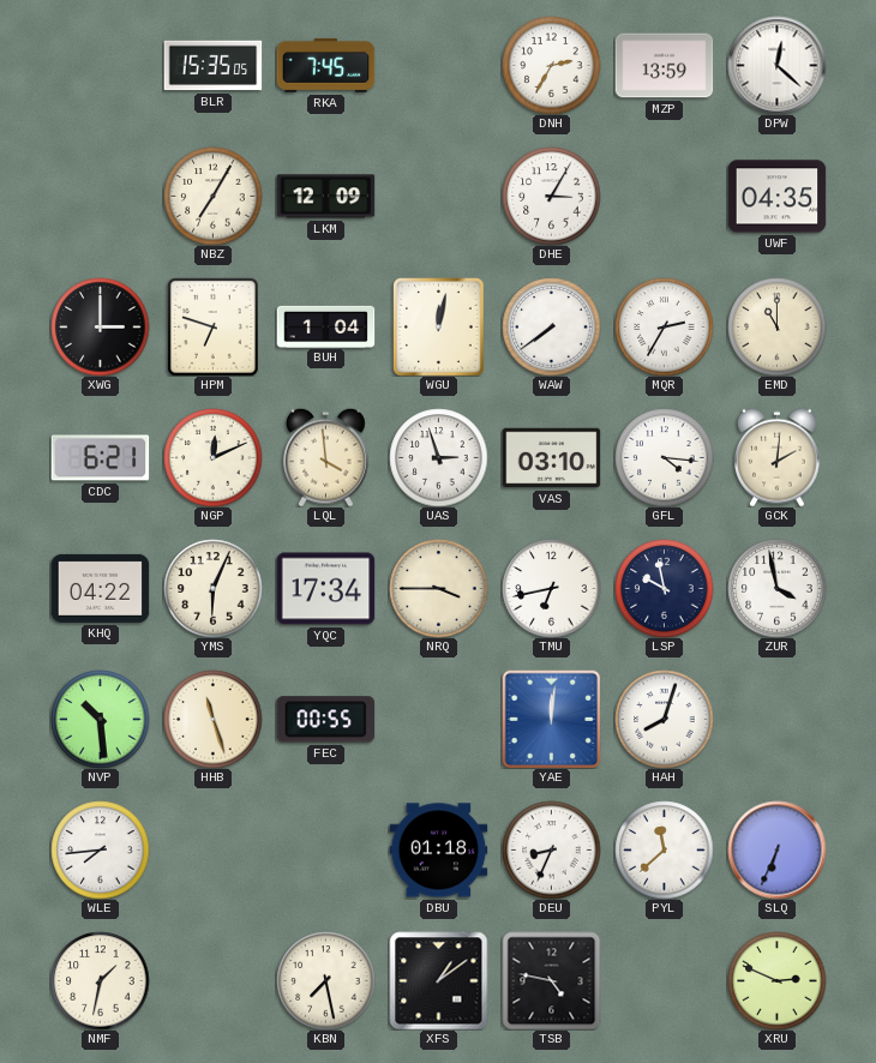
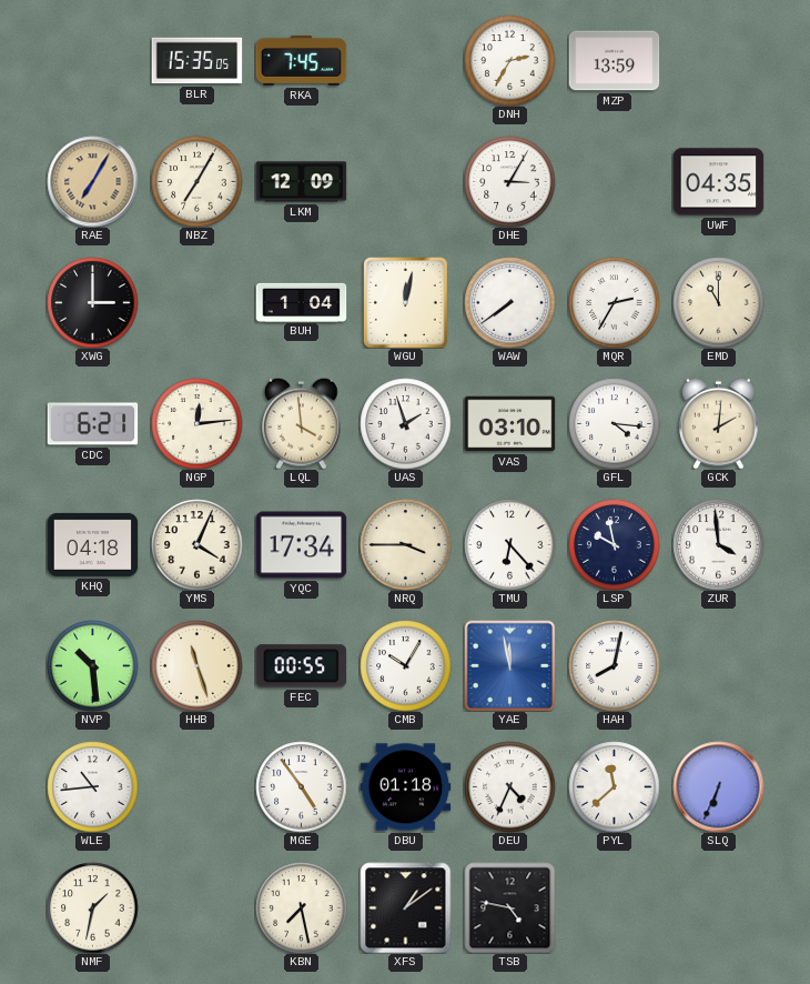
DPW: 12:22 -> none (776, 65)
RAE: none -> 7:05 (92, 181)
HPM: 6:48 -> none (214, 326)
NGP: 12:11 -> 12:14 (196, 423)
UAS: 2:57 -> 1:57 (405, 423)
KHQ: 04:22 -> 04:18 (92, 544)
YMS: 6:04 -> 4:04 (196, 544)
TMU: 6:43 -> 6:23 (509, 544)
ZUR: 3:58 -> 3:59 (718, 544)
CMB: none -> 10:05 (405, 665)
YAE: 12:01 -> 11:58 (509, 665)
HAH: 8:03 -> 8:02 (614, 665)
WLE: 7:44 -> 10:44 (92, 786)
MGE: none -> 4:54 (301, 786)
DEU: 8:34 -> 4:34 (509, 786)
XRU: 2:49 -> none (776, 980)
